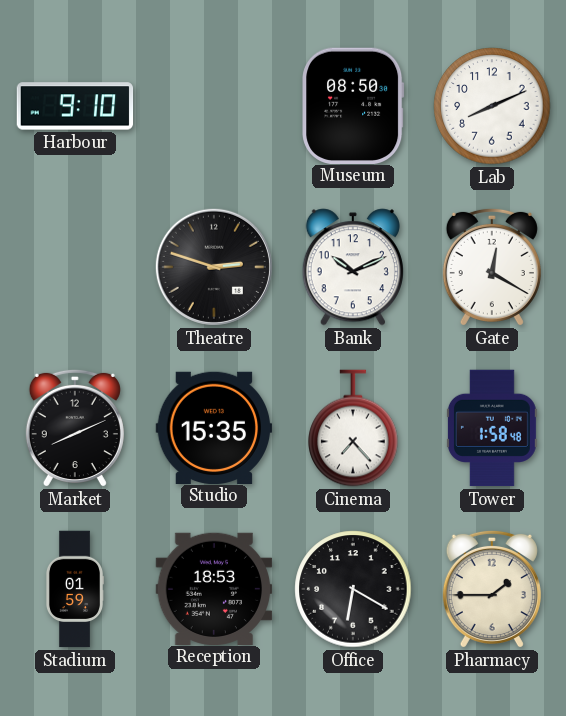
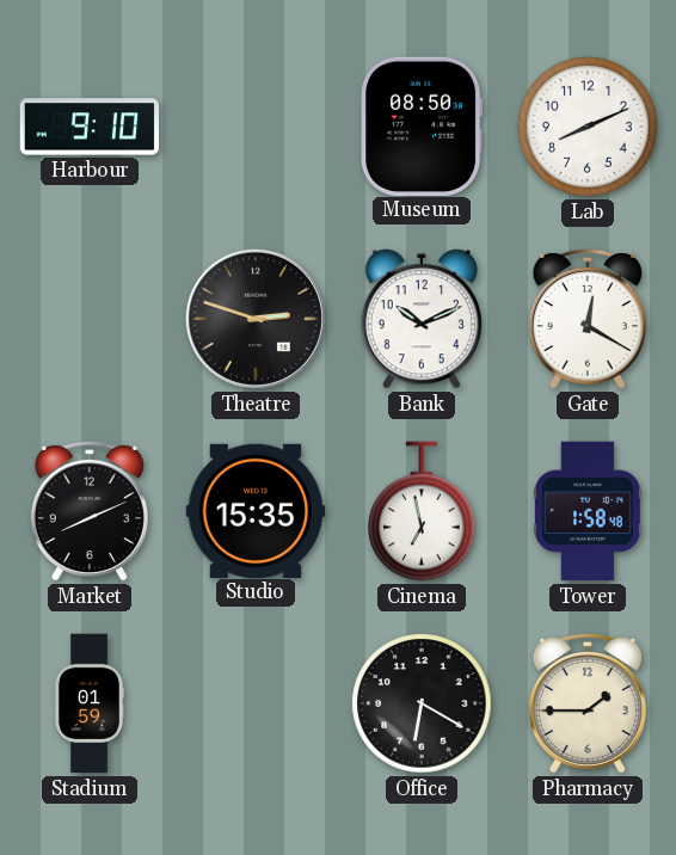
Cinema: 7:23 -> 6:58 (422, 511)
Reception: 18:53 -> none (214, 588)
